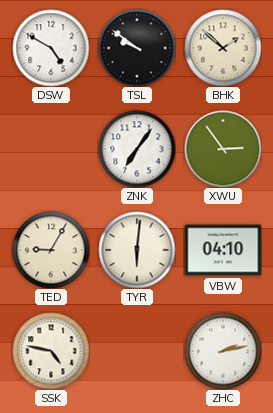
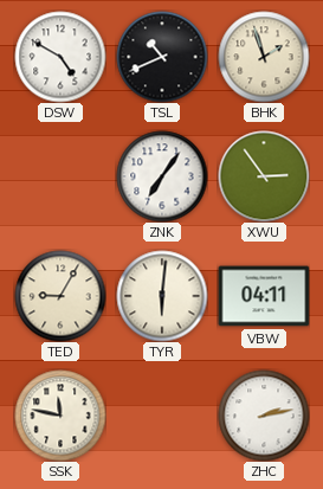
TSL: 9:51 -> 10:41 (162, 57)
BHK: 1:52 -> 1:57 (264, 57)
VBW: 04:10 -> 04:11 (264, 296)
SSK: 4:47 -> 11:47 (60, 416)
